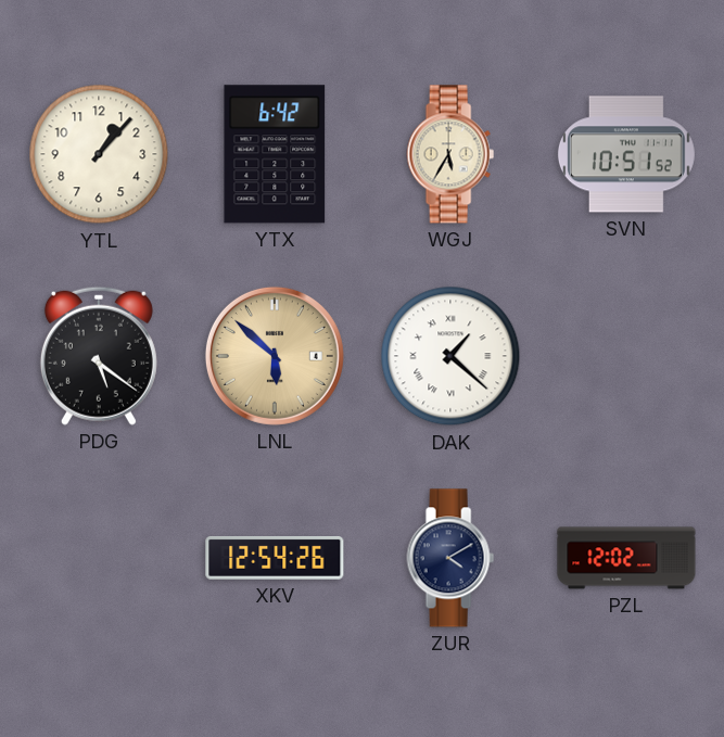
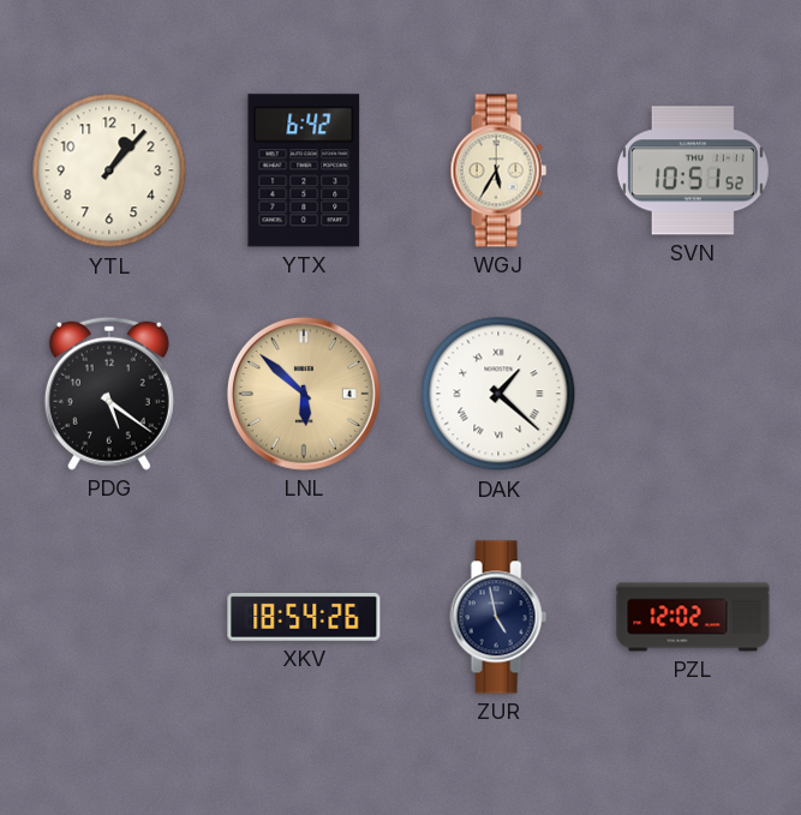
XKV: 12:54 -> 18:54 (304, 617)
ZUR: 4:10 -> 4:58 (498, 617)
